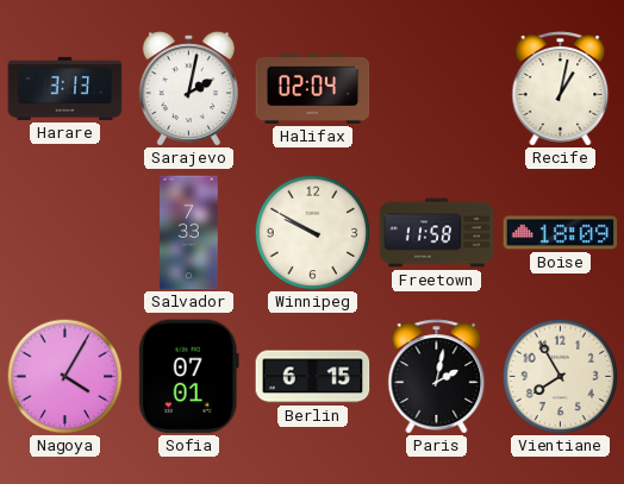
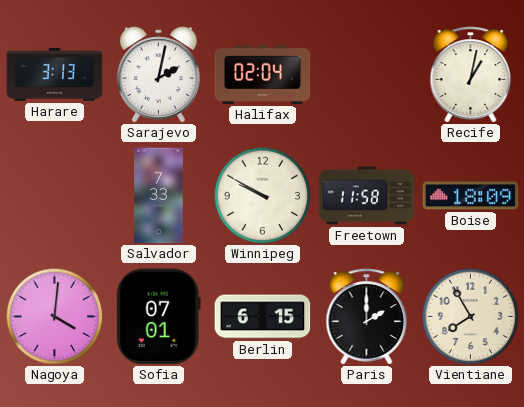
Nagoya: 4:05 -> 4:01 (54, 316)
Paris: 2:02 -> 2:00 (367, 317)
